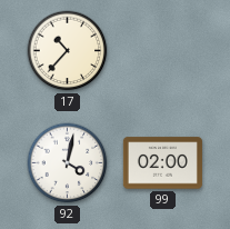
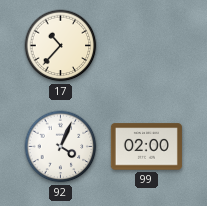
92: 4:02 -> 4:04 (61, 147)
